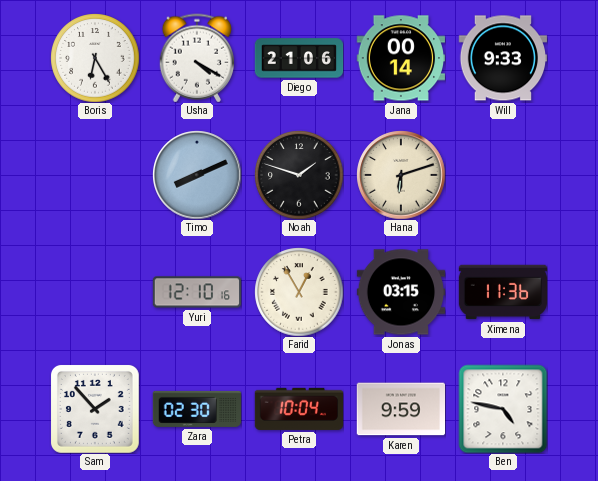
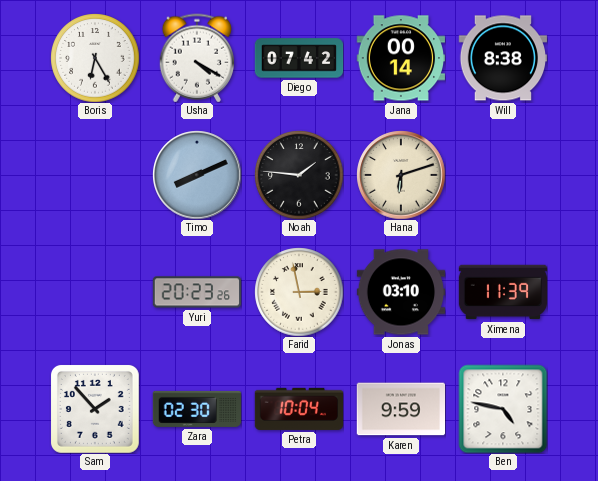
Diego: 21:06 -> 07:42 (299, 58)
Will: 9:33 -> 8:38 (502, 58)
Noah: 1:48 -> 1:46 (299, 175)
Yuri: 12:10 -> 20:23 (196, 292)
Farid: 12:55 -> 2:58 (299, 292)
Jonas: 03:15 -> 03:10 (400, 292)
Ximena: 11:36 -> 11:39 (503, 292)
